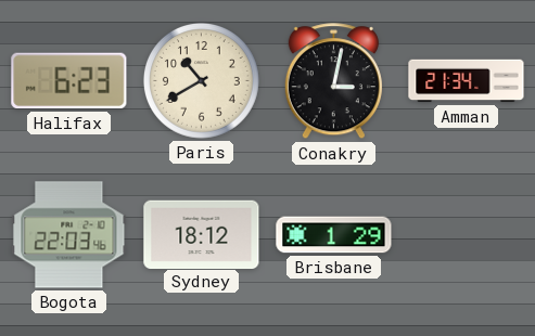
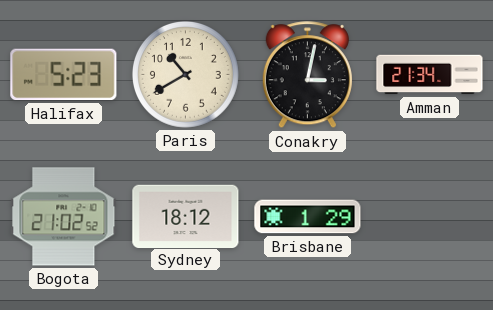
Halifax: 6:23 -> 5:23 (64, 75)
Bogota: 22:03 -> 21:02 (64, 217)
